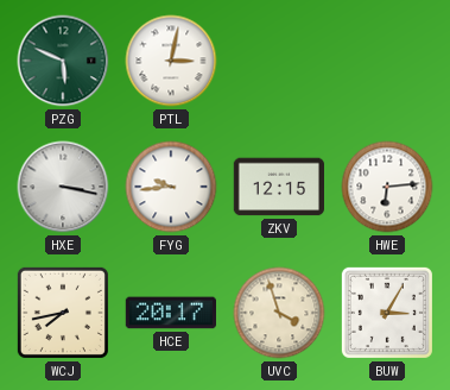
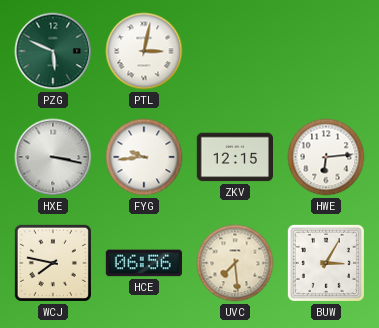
WCJ: 7:43 -> 7:47 (53, 263)
HCE: 20:17 -> 06:56 (143, 263)
UVC: 3:57 -> 7:29 (235, 263)
